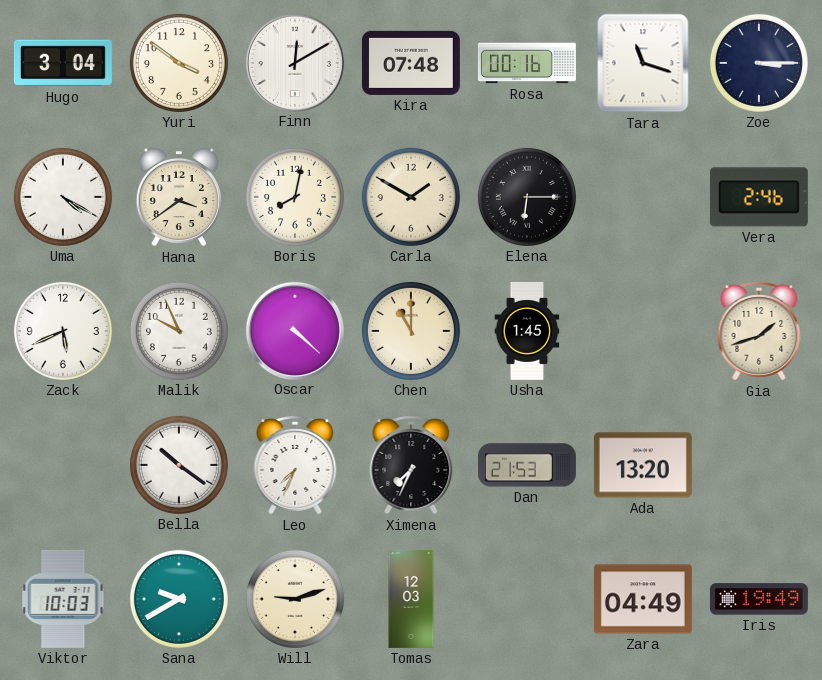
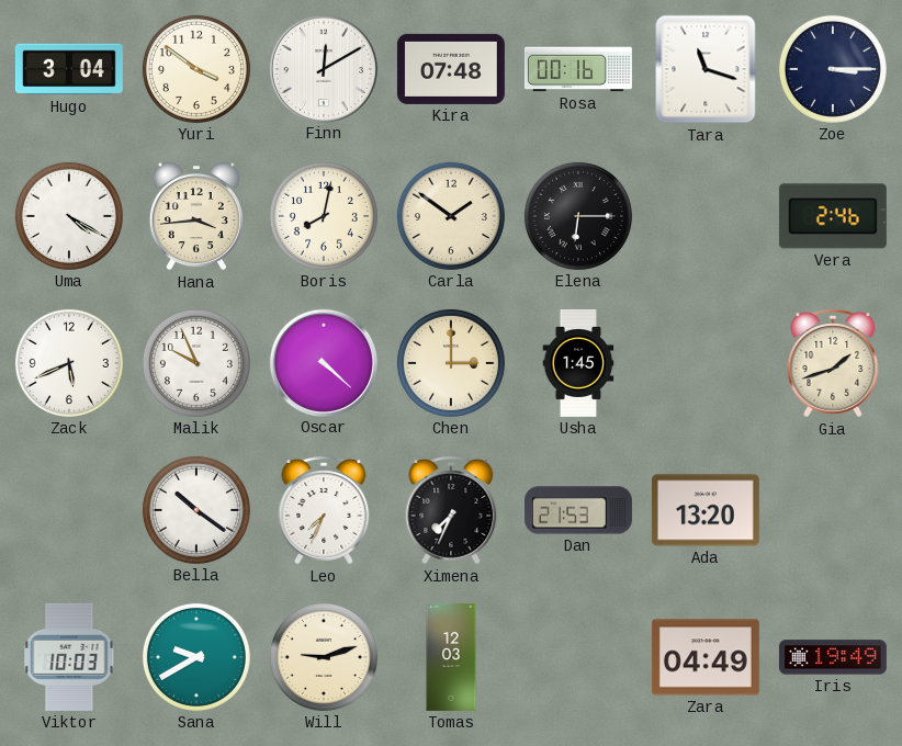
Hana: 3:39 -> 3:44 (196, 216)
Carla: 1:50 -> 1:51 (451, 216)
Chen: 11:00 -> 3:00 (451, 363)
